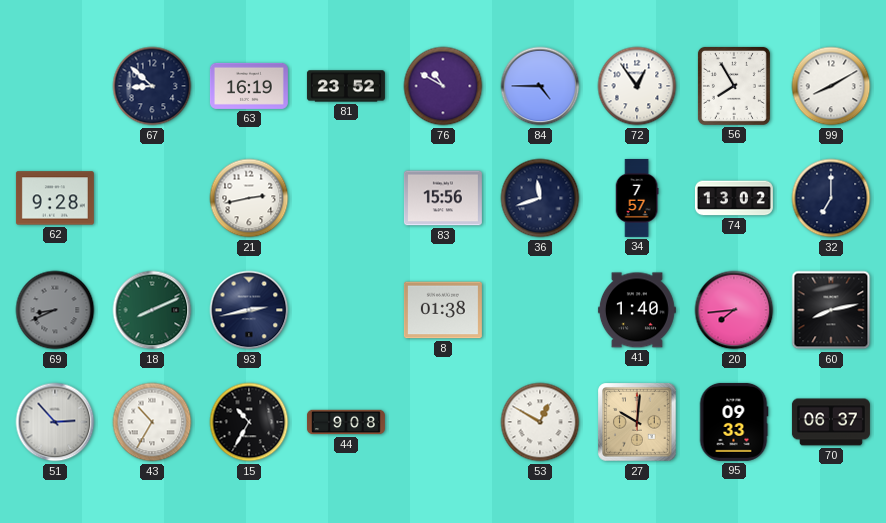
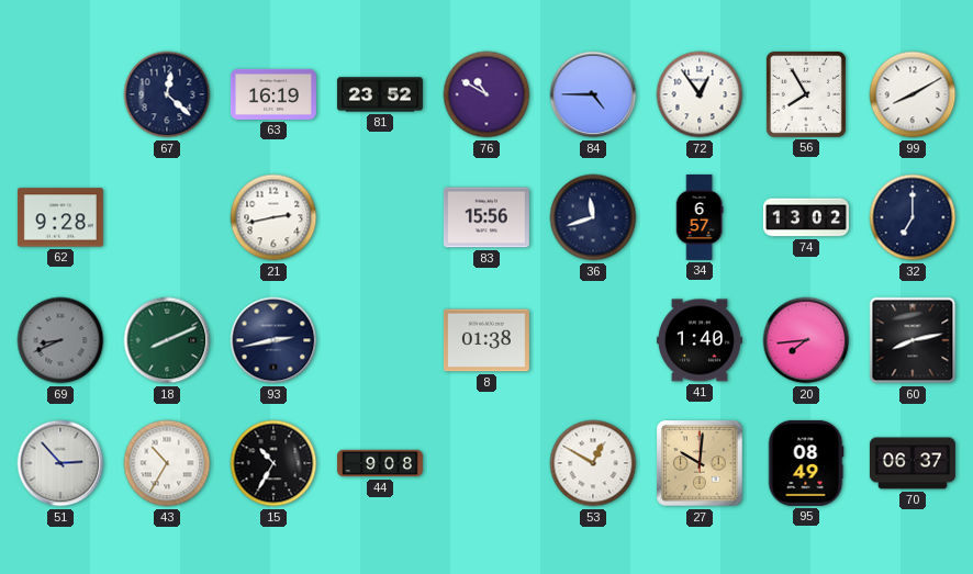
67: 8:52 -> 12:22 (167, 94)
34: 7:57 -> 6:57 (700, 217)
95: 09:33 -> 08:49 (806, 463)
